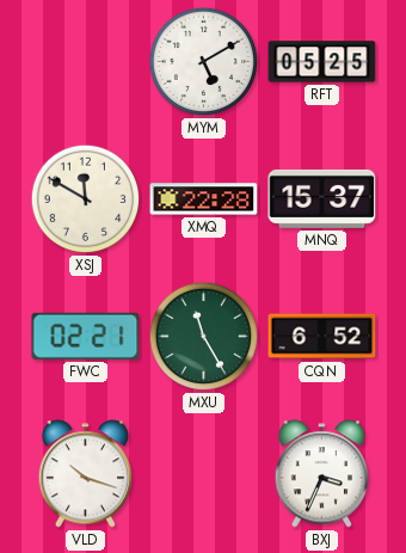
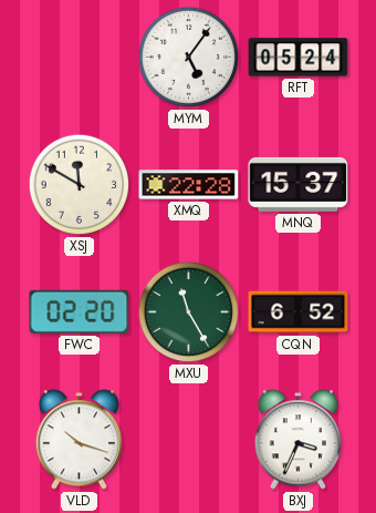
MYM: 5:10 -> 5:06 (189, 58)
RFT: 05:25 -> 05:24 (299, 58)
FWC: 02:21 -> 02:20 (80, 311)
